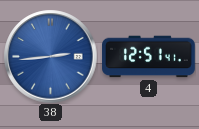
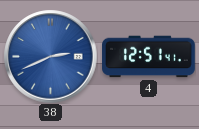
38: 2:44 -> 2:41 (50, 56)
